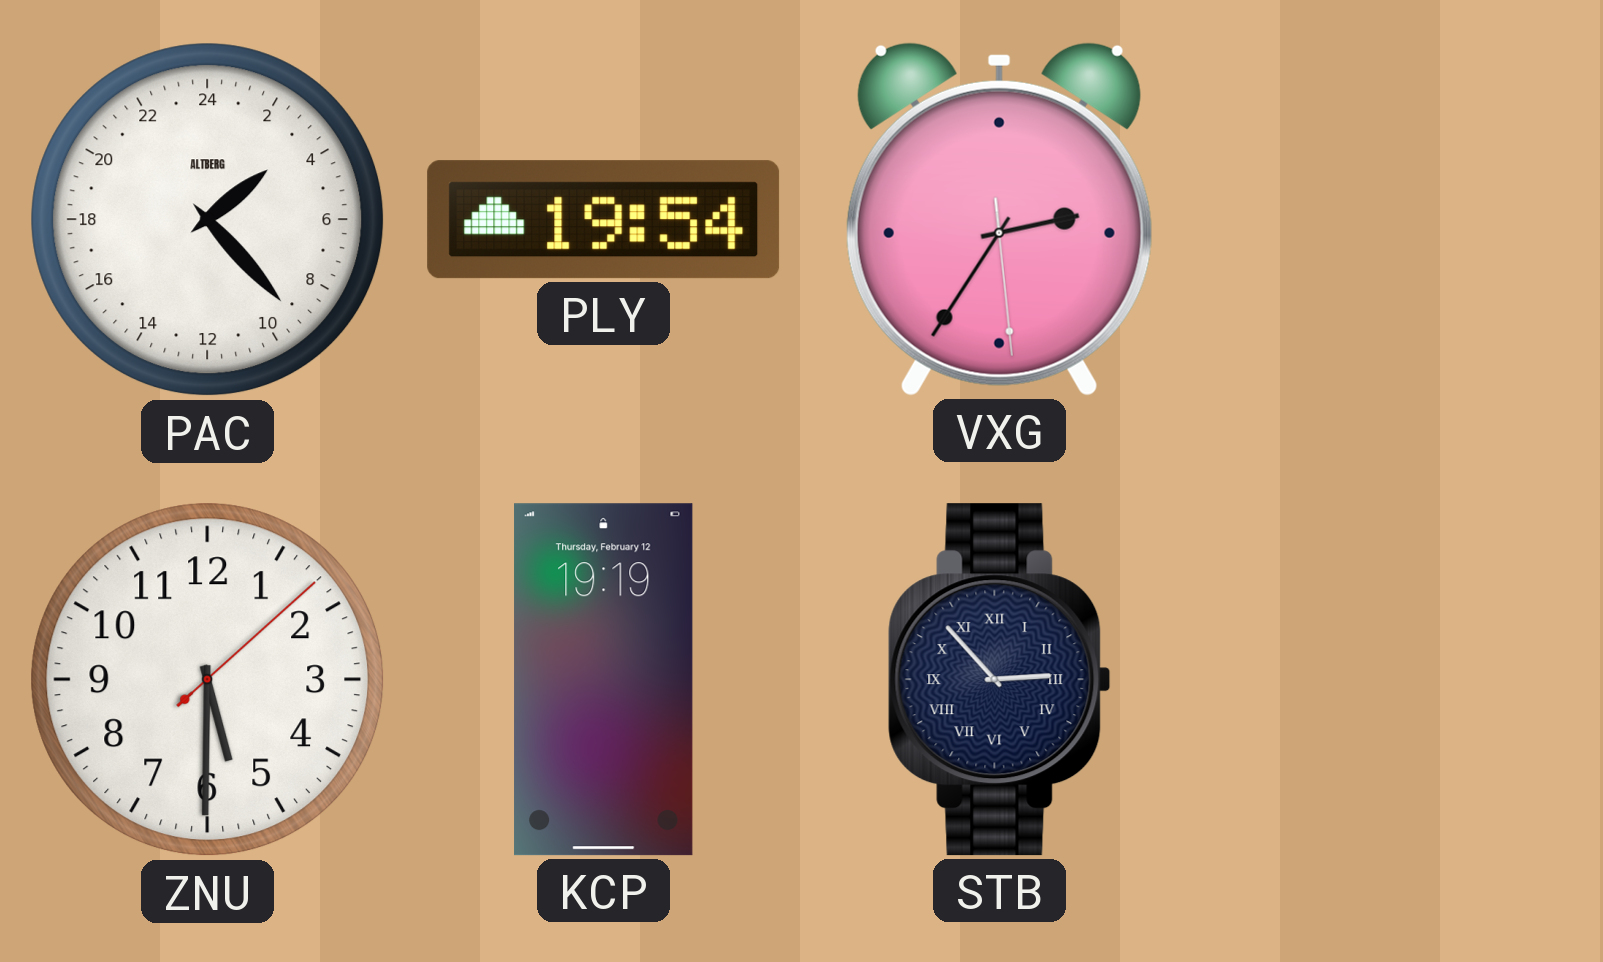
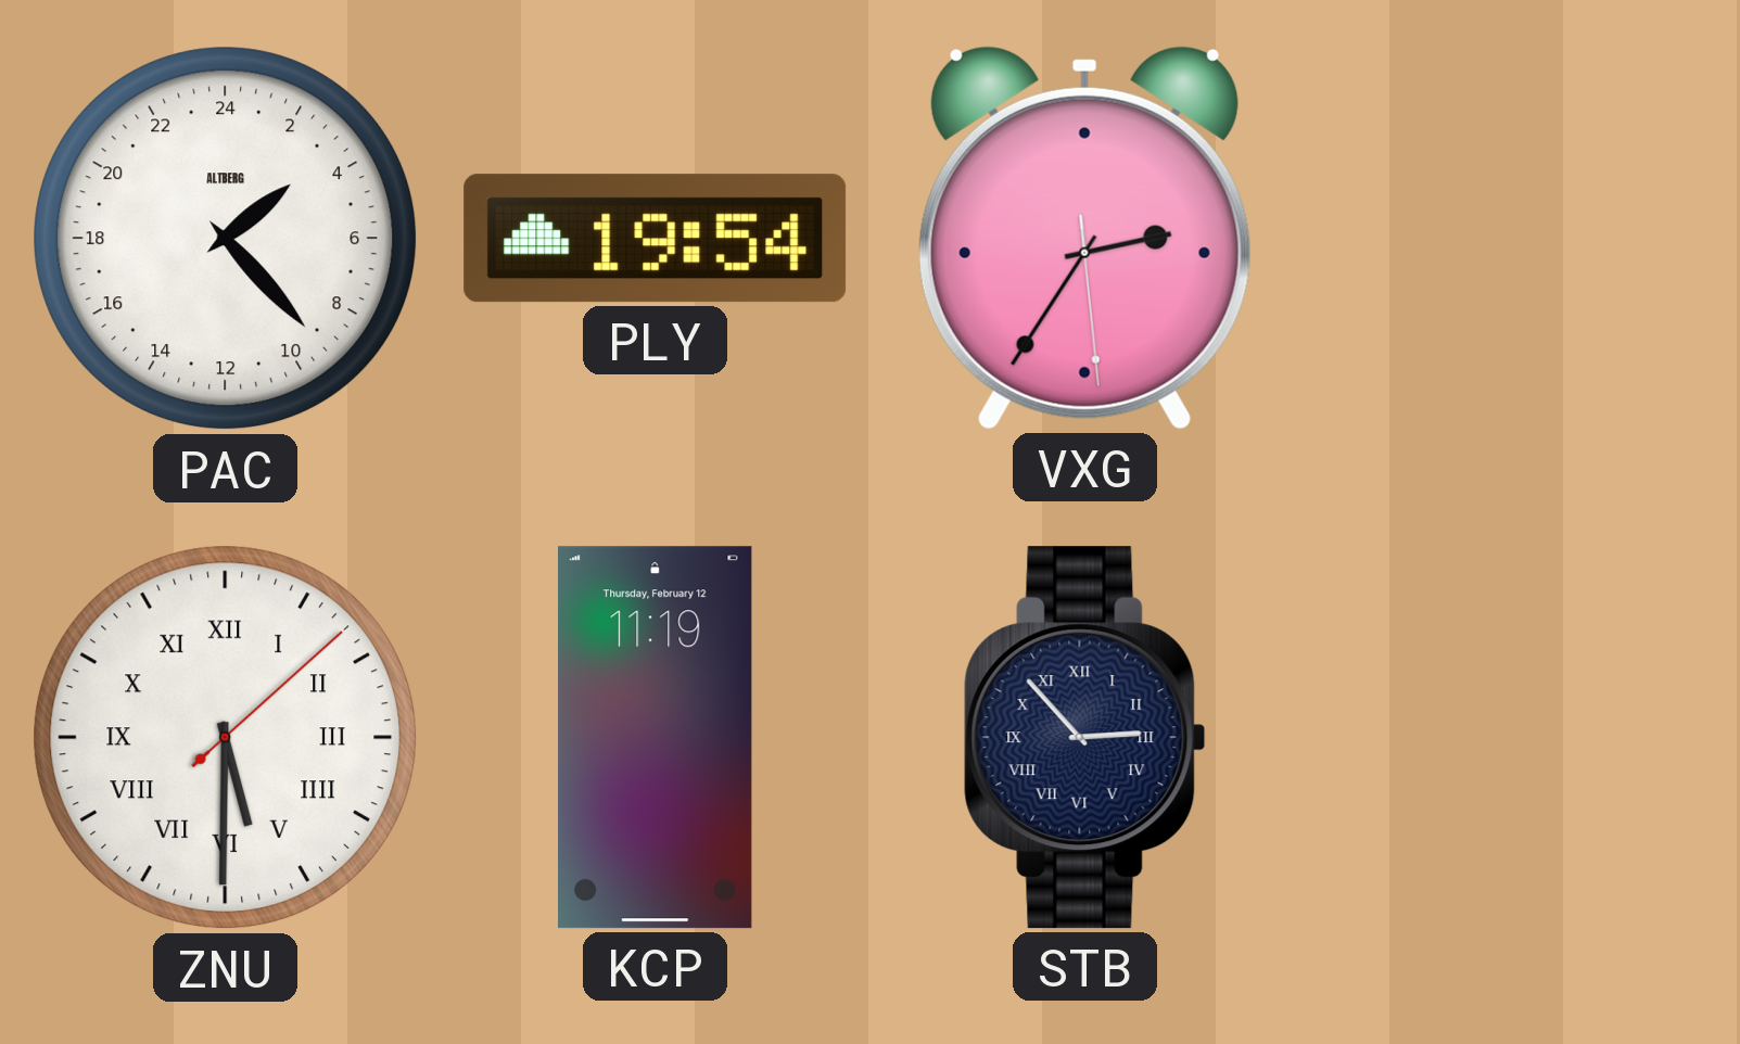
ZNU numerals: Arabic -> Roman (226, 738)
KCP: 19:19 -> 11:19 (656, 738)
